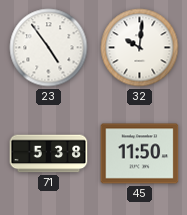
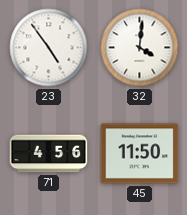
32: 10:01 -> 4:01 (140, 48)
71: 5:38 -> 4:56 (49, 154)
